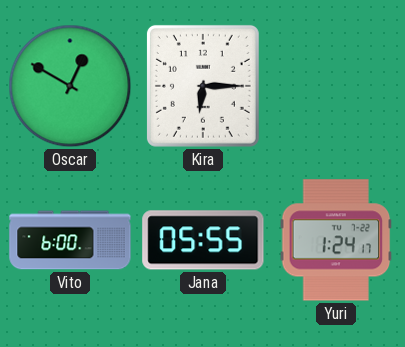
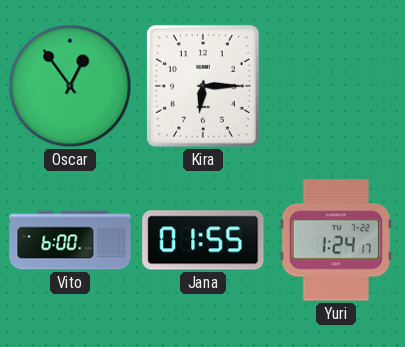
Oscar: 12:50 -> 12:54 (70, 86)
Jana: 05:55 -> 01:55 (203, 240)
